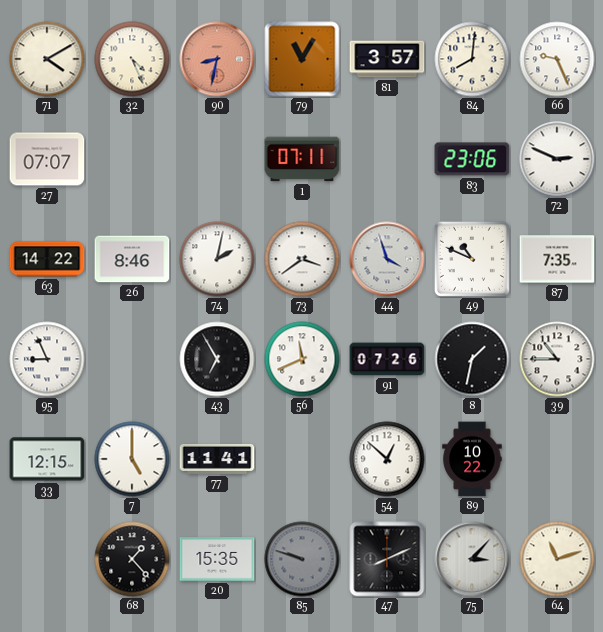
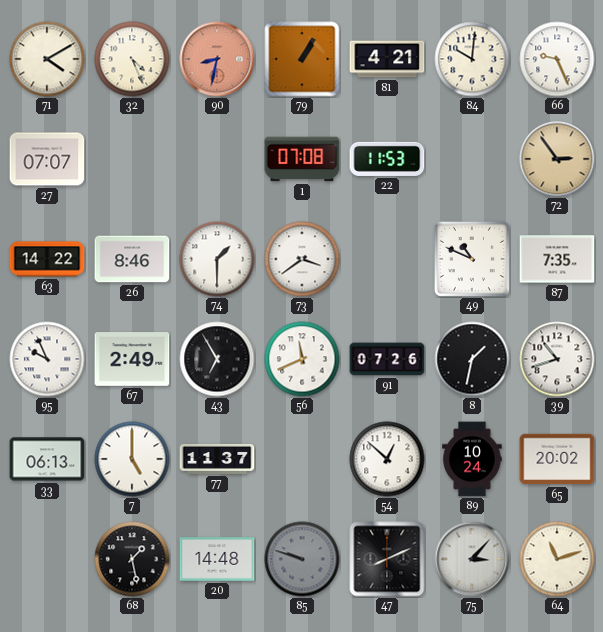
79: 11:05 -> 1:05 (302, 59)
81: 3:57 -> 4:21 (387, 59)
84: 8:01 -> 10:01 (472, 59)
1: 07:11 -> 07:08 (302, 159)
22: none -> 11:53 (387, 159)
83: 23:06 -> none (472, 159)
72: 2:49 -> 2:54 (557, 159)
72 dial: white -> champagne (557, 159)
74: 2:02 -> 1:30 (217, 259)
44: 3:57 -> none (387, 259)
95: 8:56 -> 9:56 (47, 359)
67: none -> 2:49 (132, 360)
39: 10:45 -> 10:42 (557, 359)
33: 12:15 -> 06:13 (47, 459)
77: 11:41 -> 11:37 (217, 459)
89: 10:22 -> 10:24 (472, 459)
65: none -> 20:02 (557, 459)
68: 1:23 -> 1:28 (132, 559)
20: 15:35 -> 14:48 (217, 559)
